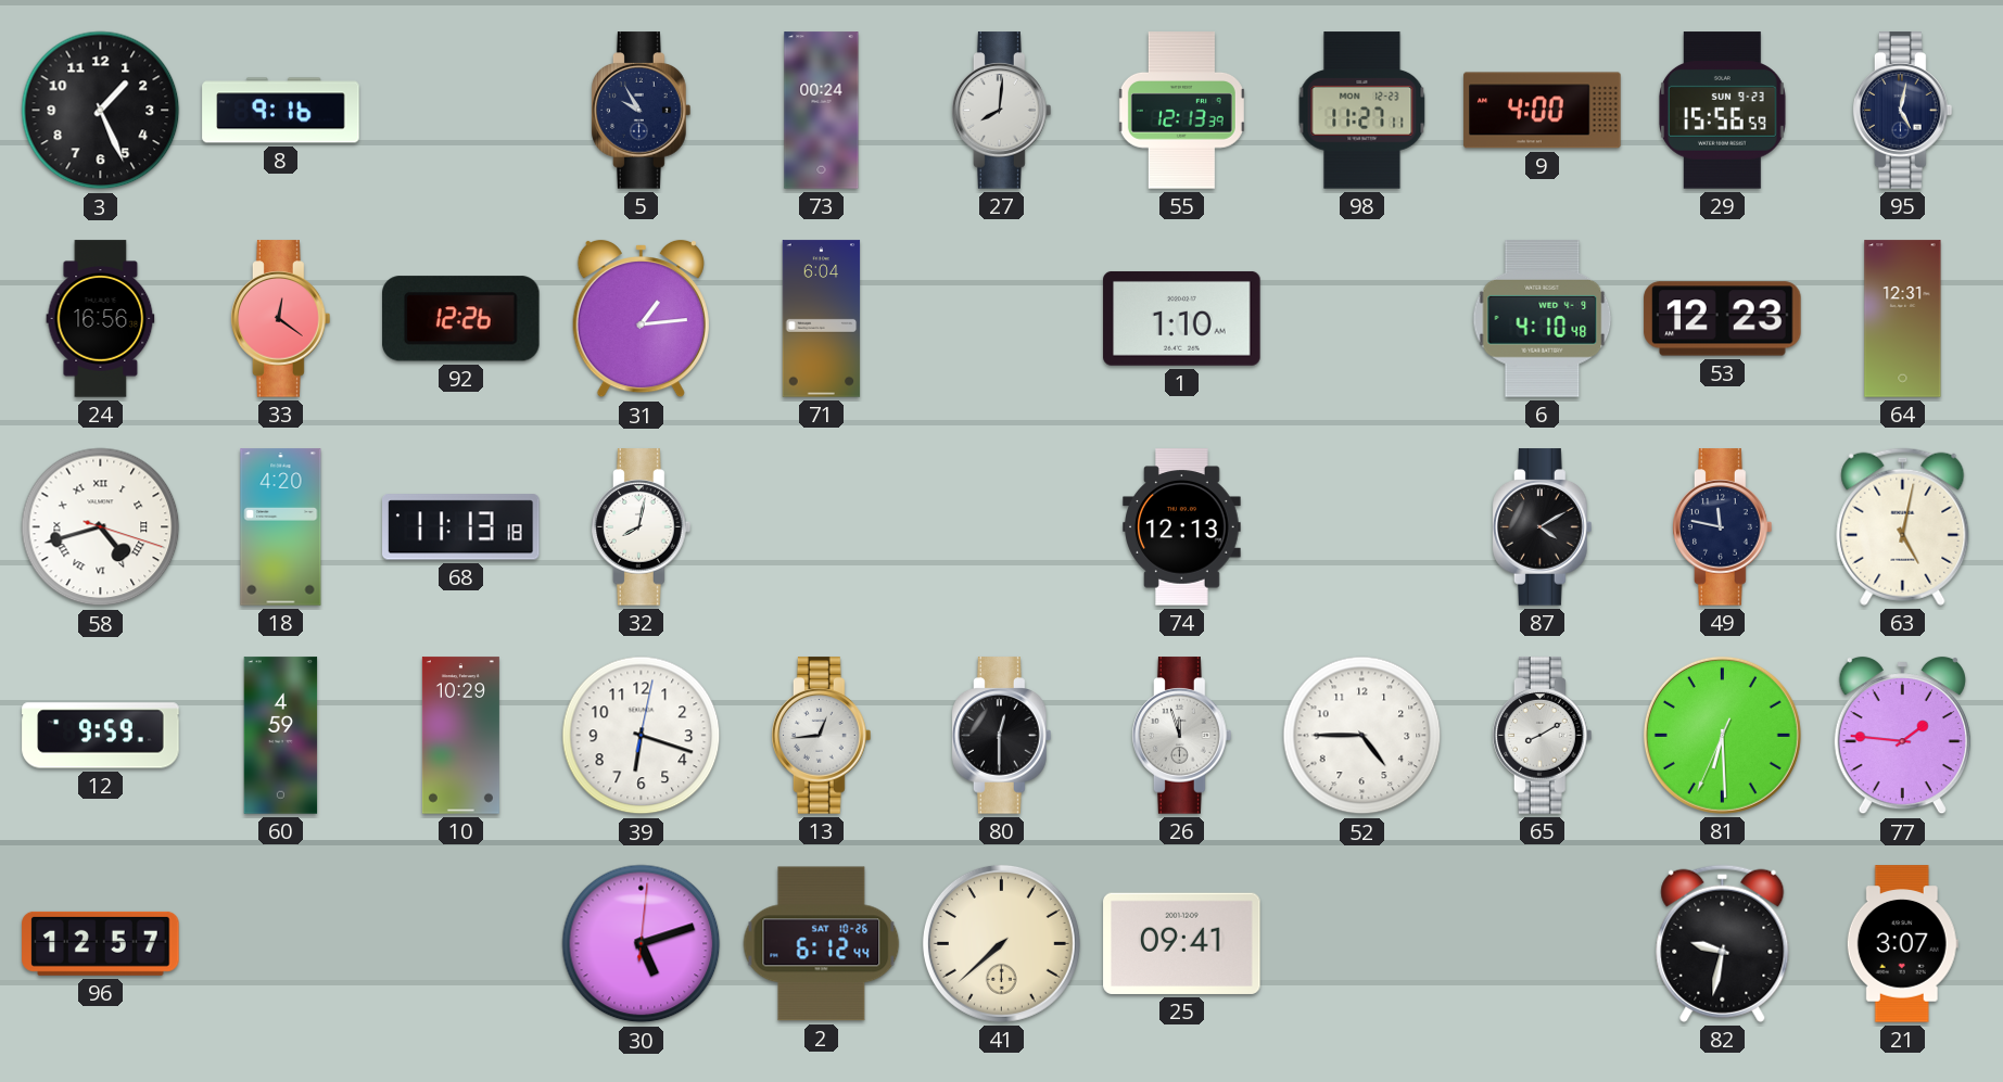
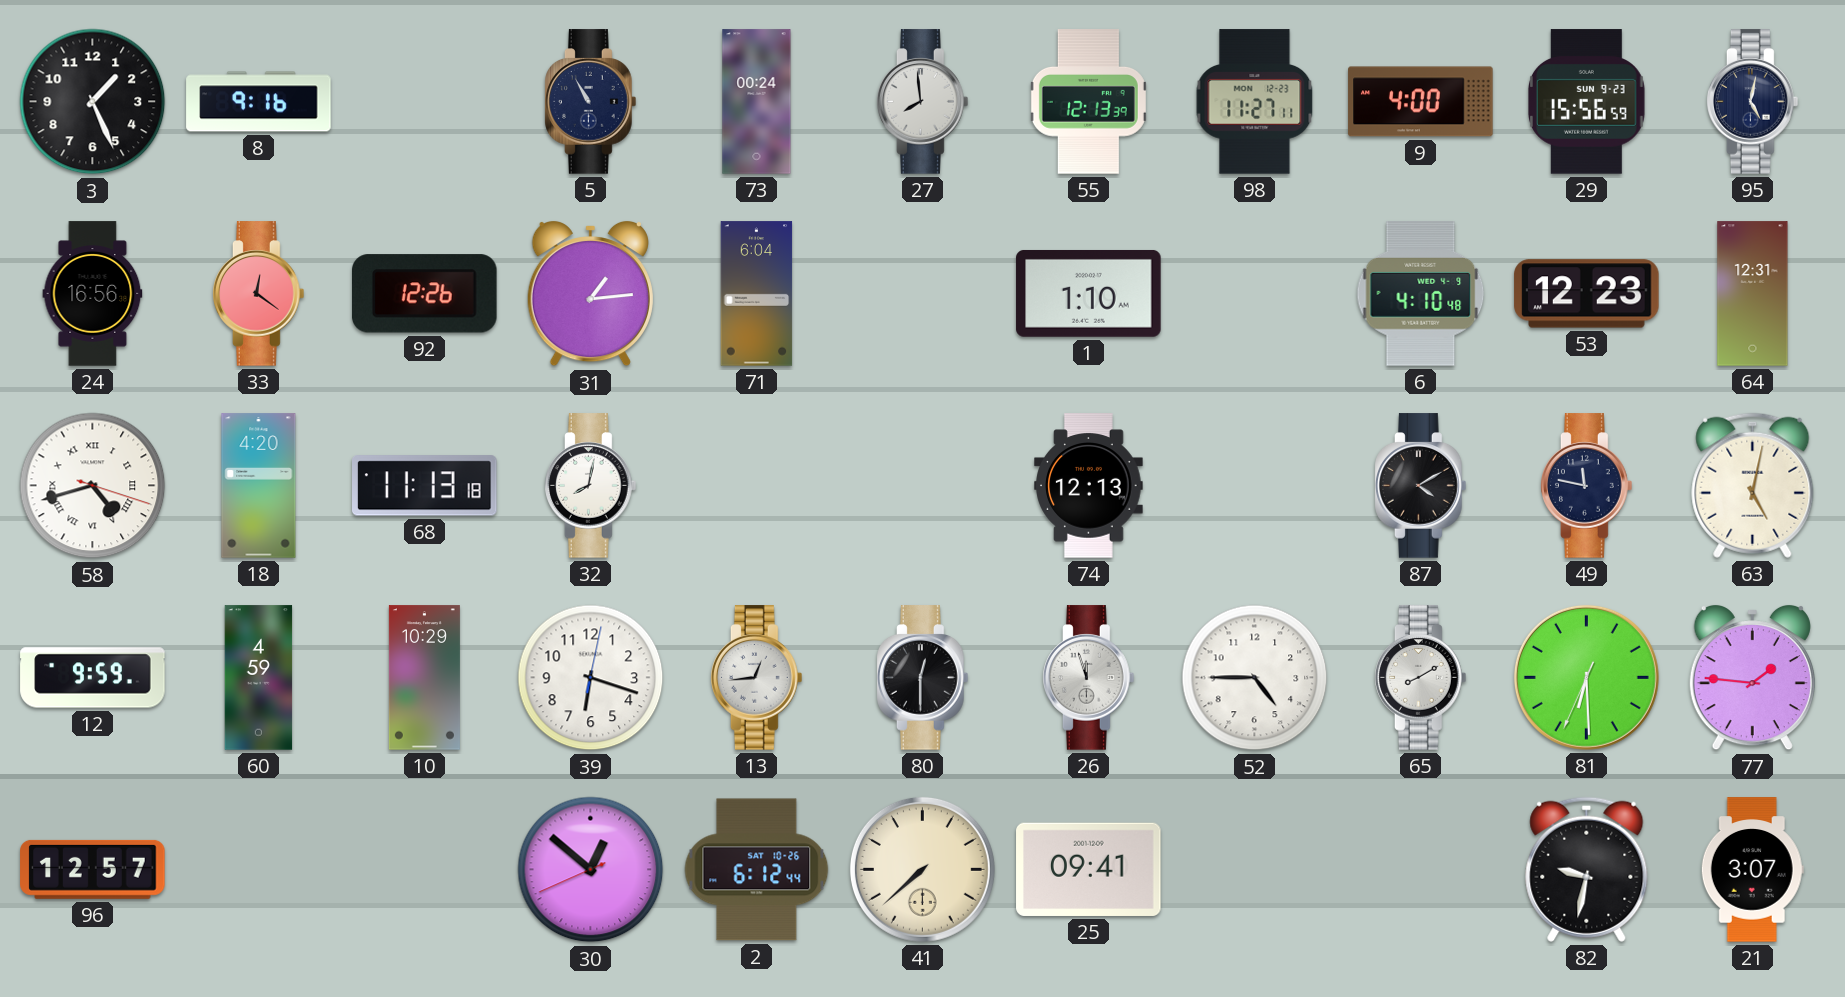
5: 9:55 -> 10:55 (591, 102)
27: 8:01 -> 7:59 (923, 102)
30: 5:12 -> 12:51 (591, 870)
